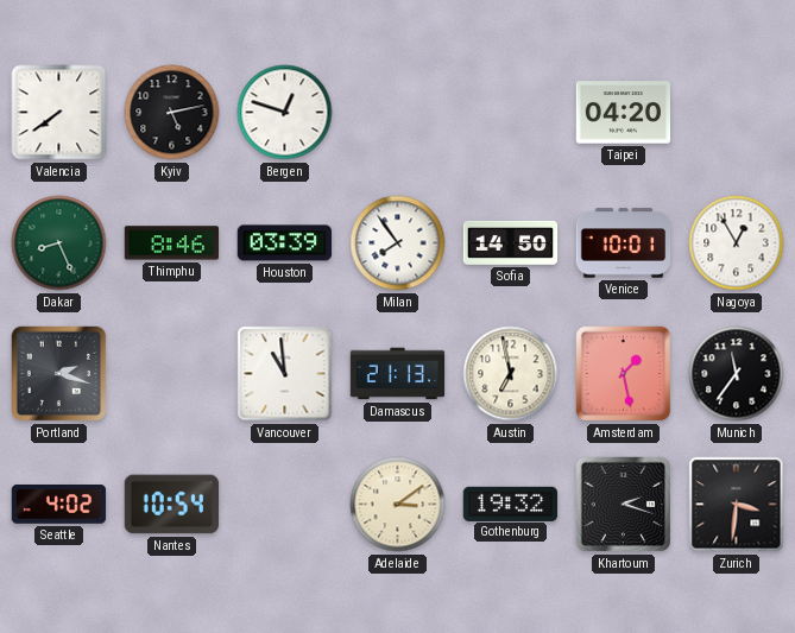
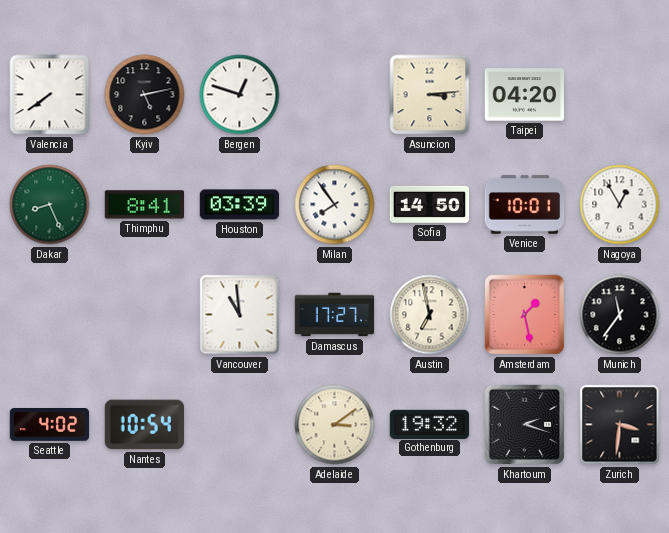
Asuncion: none -> 3:14 (430, 95)
Thimphu: 8:46 -> 8:41 (145, 205)
Portland: 2:18 -> none (59, 374)
Damascus: 21:13 -> 17:27 (335, 315)
